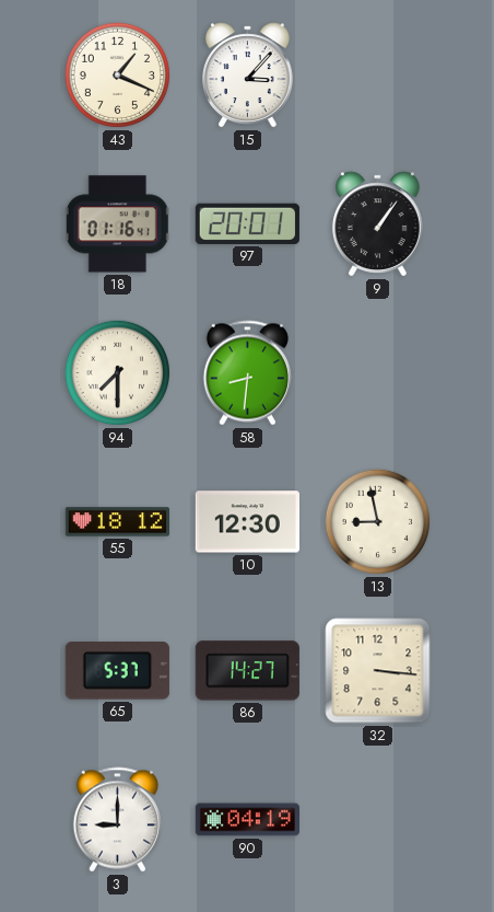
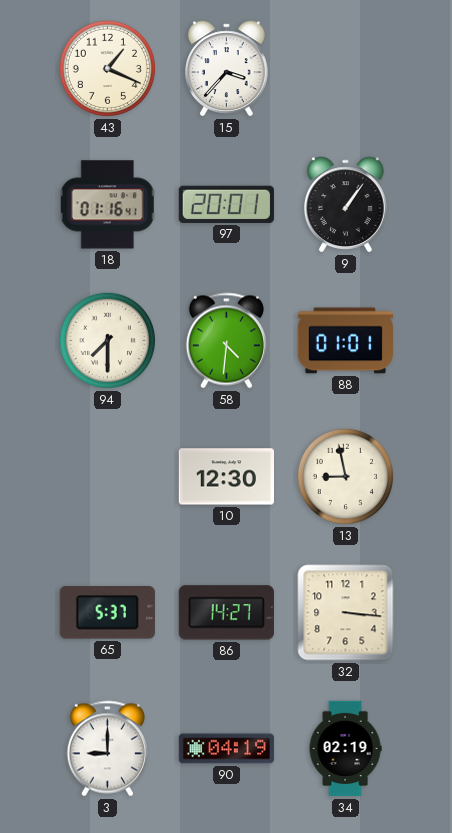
15: 3:07 -> 3:37 (227, 69)
58: 8:31 -> 4:31 (226, 341)
88: none -> 01:01 (345, 341)
55: 18:12 -> none (117, 522)
34: none -> 02:19 (345, 749)
